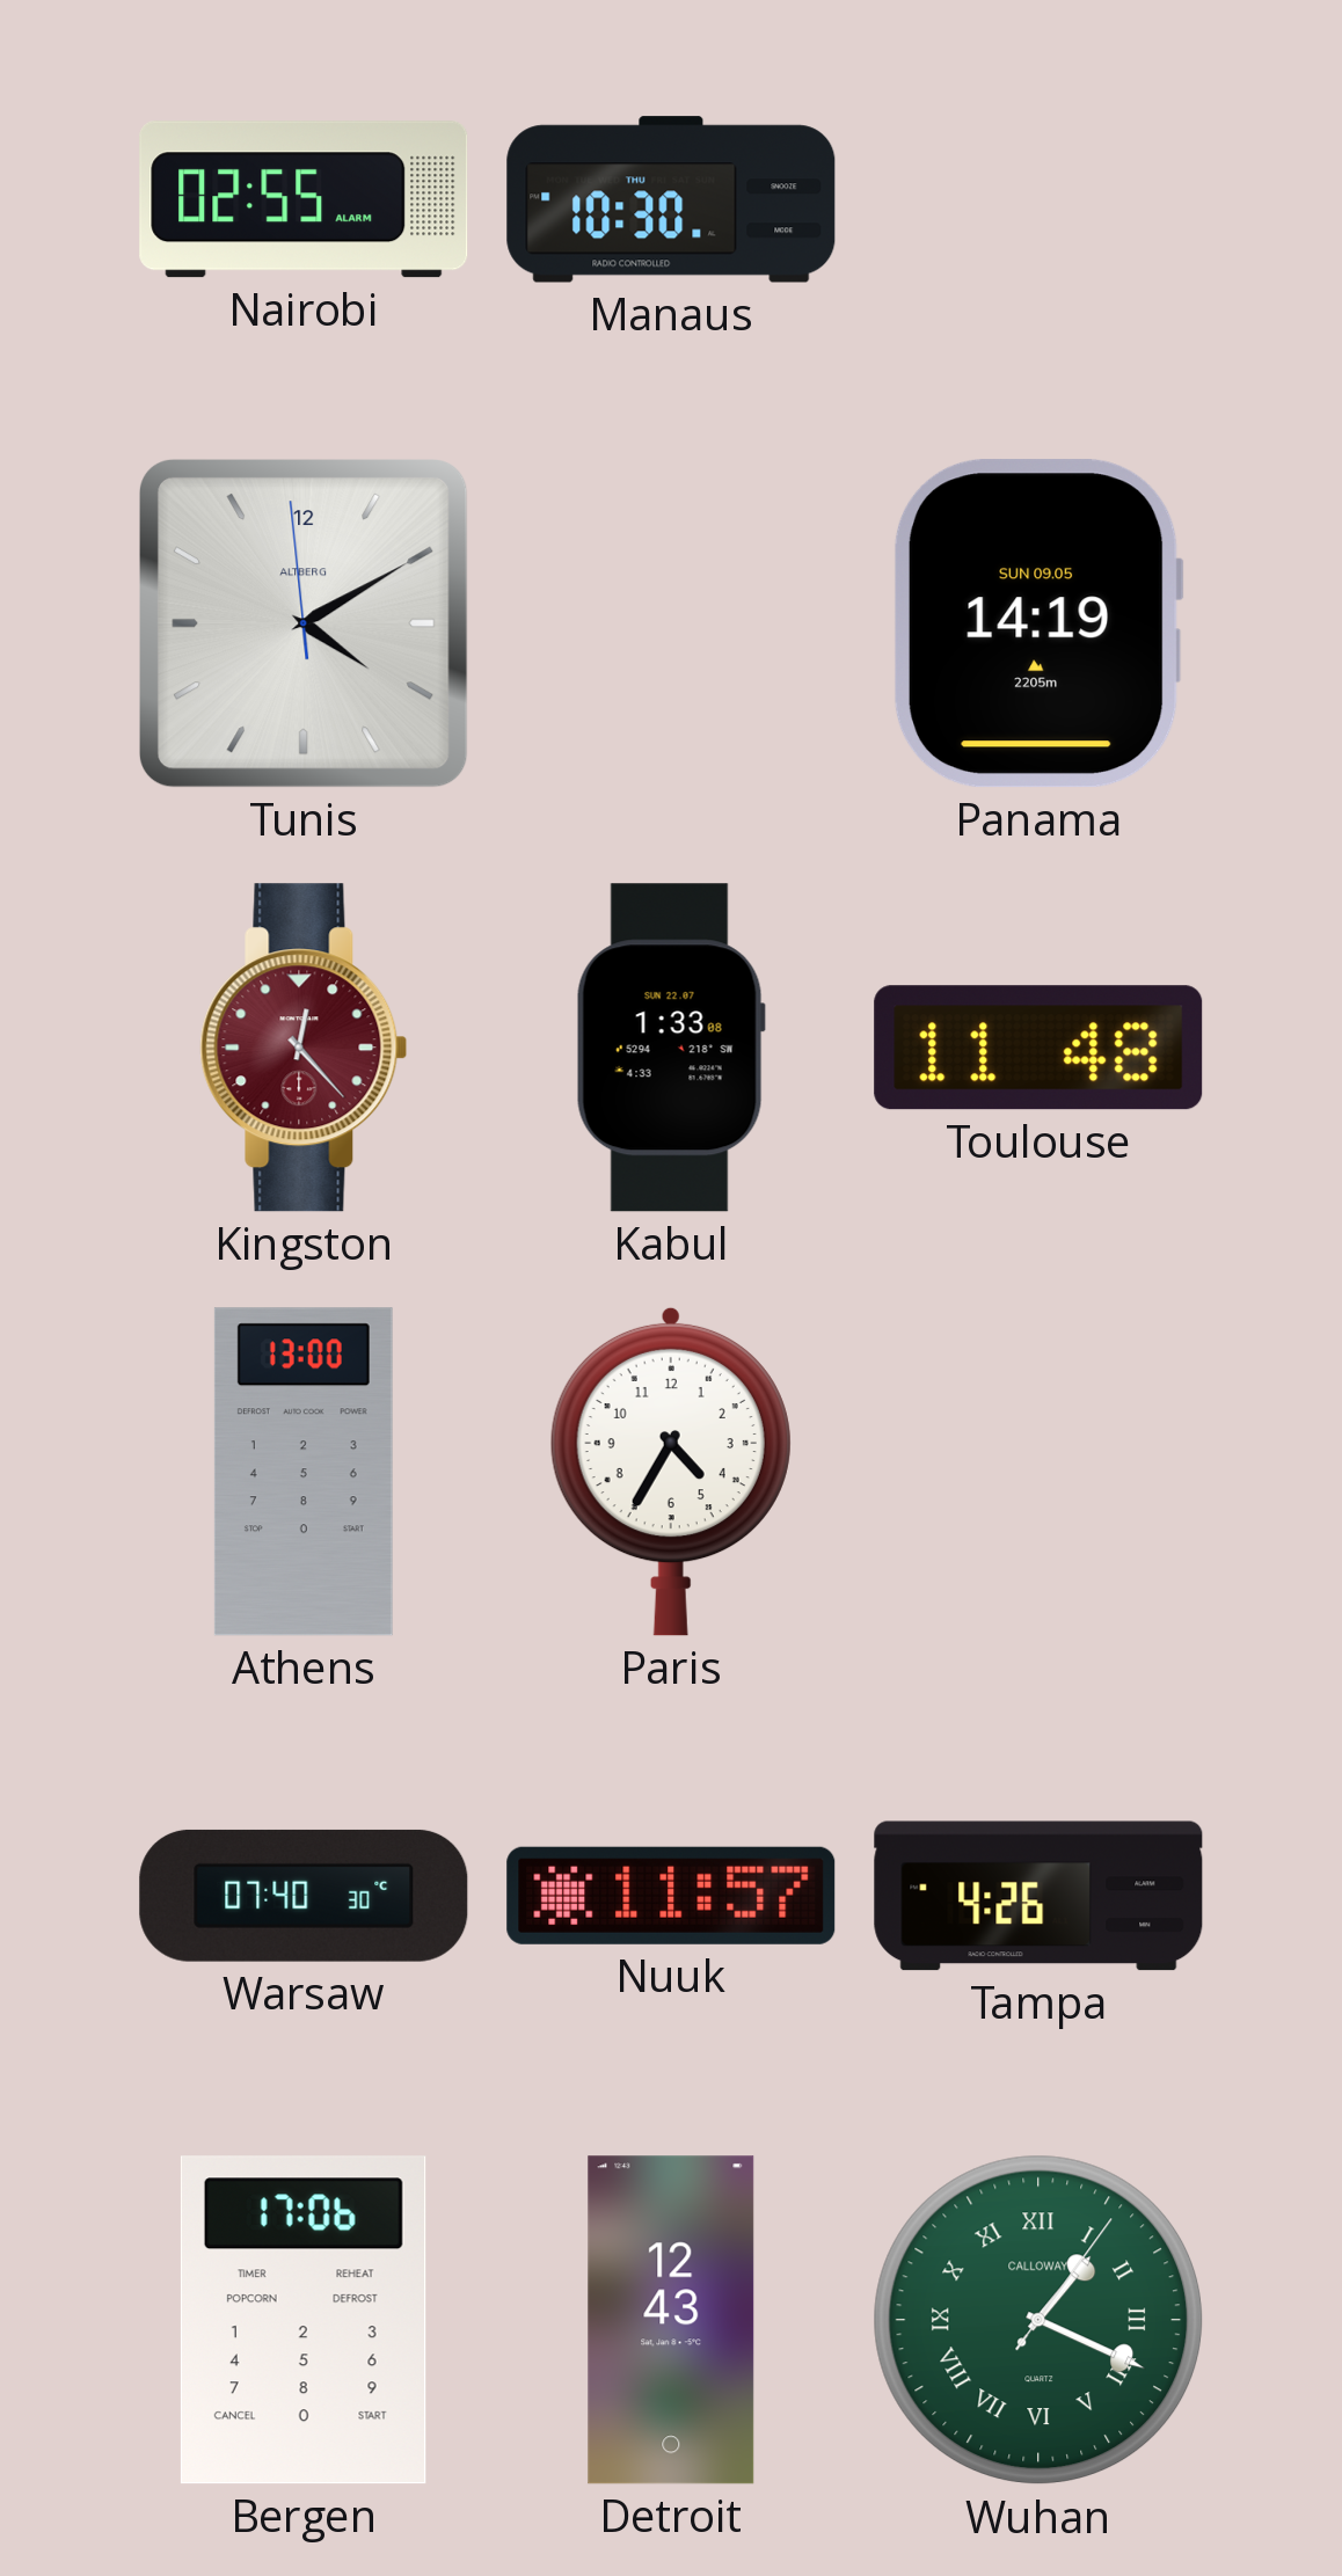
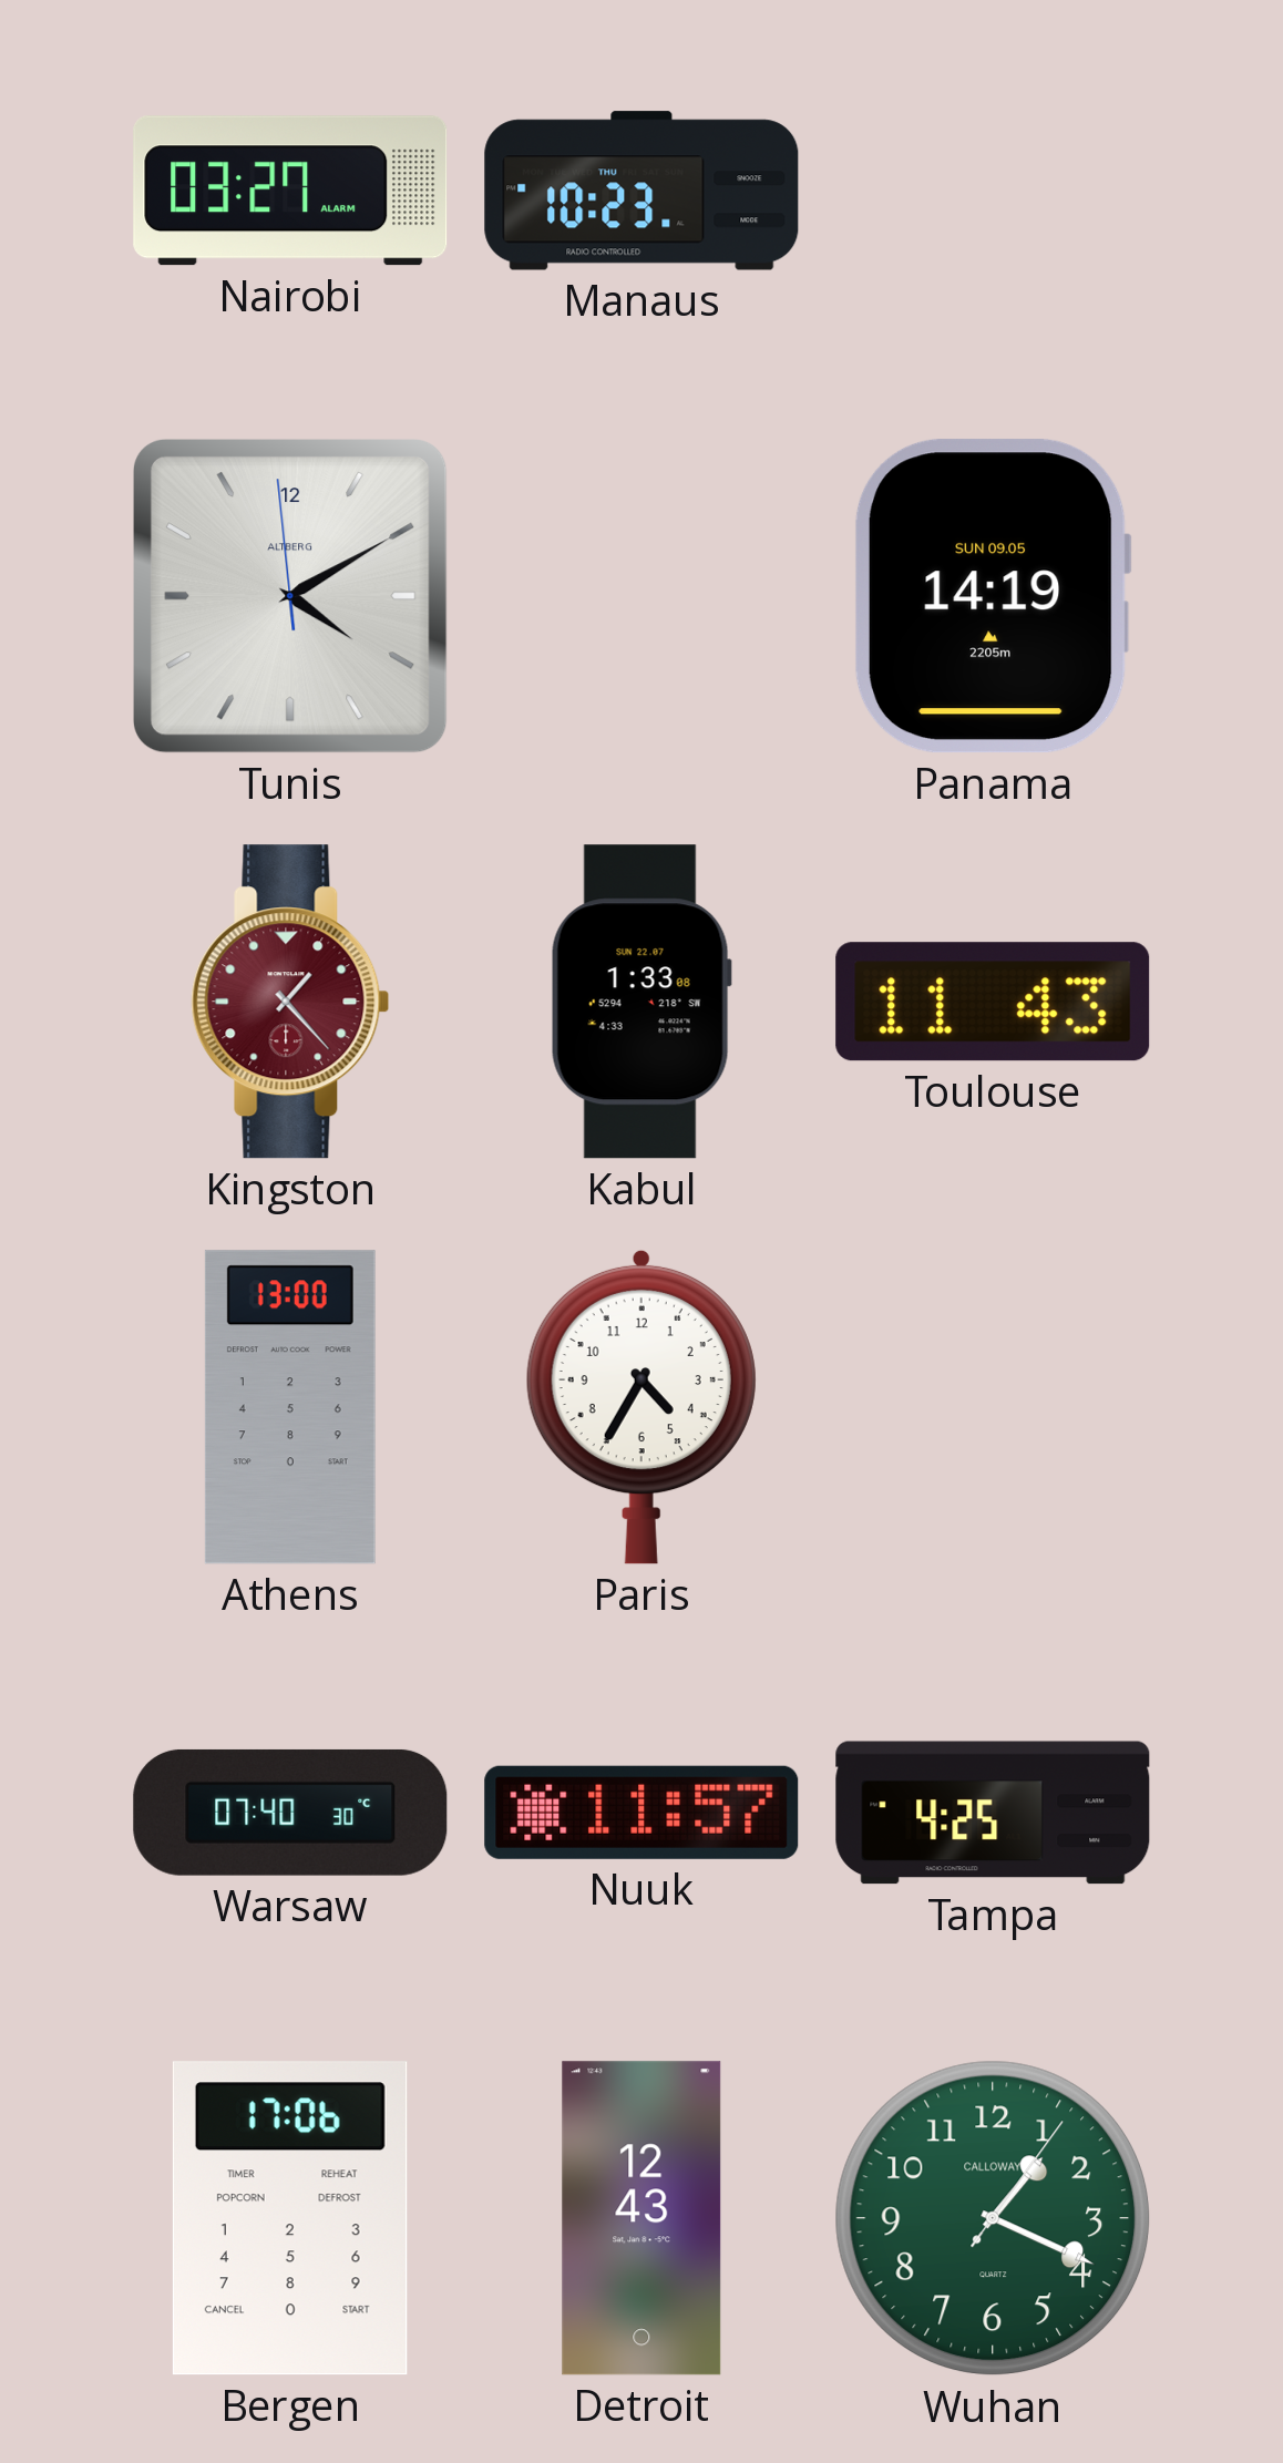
Nairobi: 02:55 -> 03:27 (290, 191)
Manaus: 10:30 -> 10:23 (641, 191)
Kingston: 12:23 -> 1:23 (290, 1002)
Toulouse: 11:48 -> 11:43 (993, 1002)
Tampa: 4:26 -> 4:25 (993, 1813)
Wuhan numerals: Roman -> Arabic (993, 2218)
